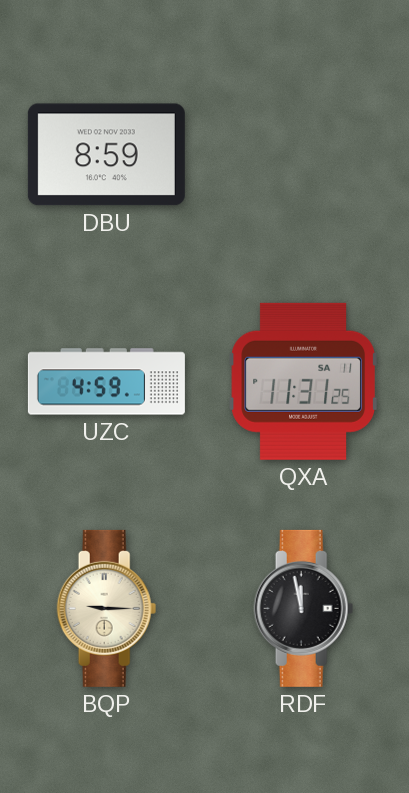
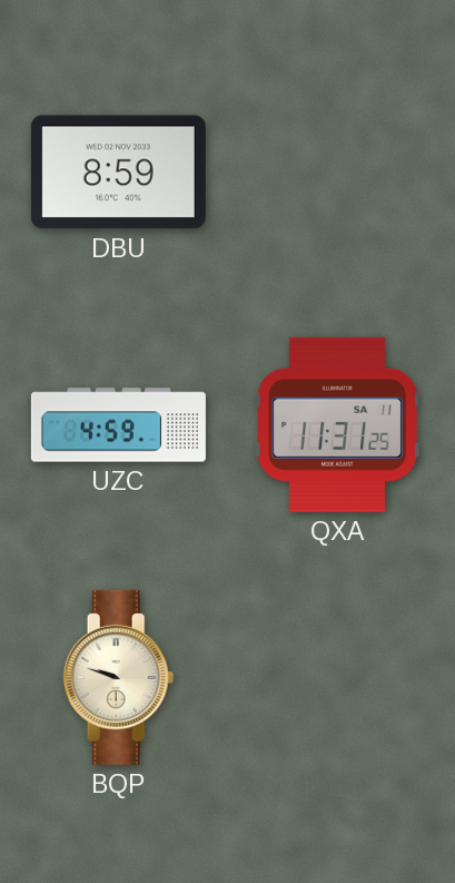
BQP: 9:15 -> 9:48 (119, 677)
RDF: 11:58 -> none (304, 608)
